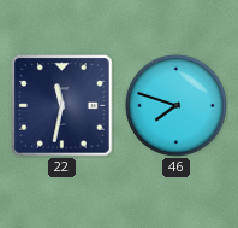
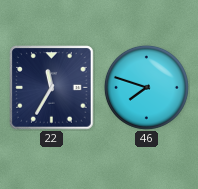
22: 11:32 -> 11:35 (52, 88)
